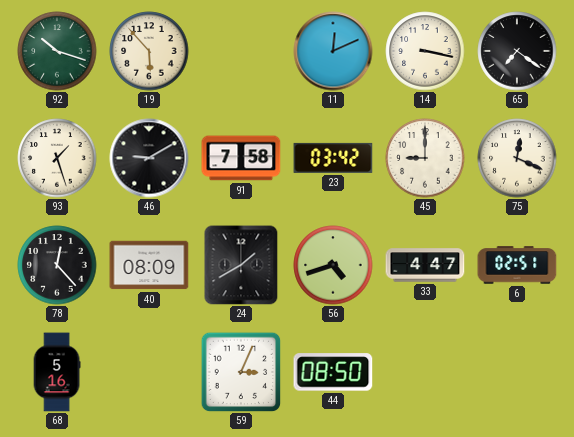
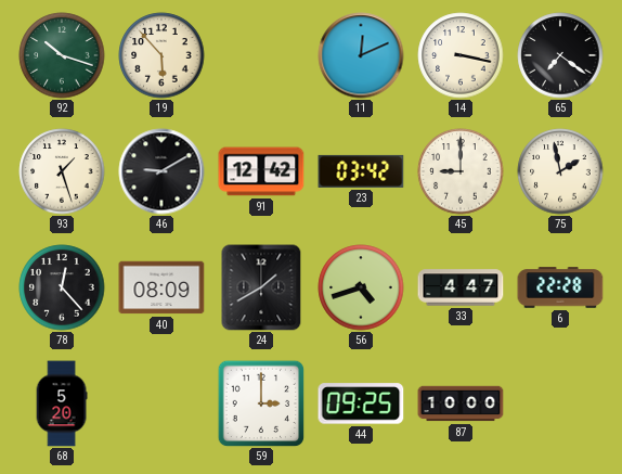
91: 7:58 -> 12:42 (261, 171)
75: 12:19 -> 1:58 (560, 171)
6: 02:51 -> 22:28 (560, 287)
68: 5:16 -> 5:20 (62, 403)
59: 3:04 -> 3:00 (261, 403)
44: 08:50 -> 09:25 (361, 403)
87: none -> 10:00 (461, 403)
